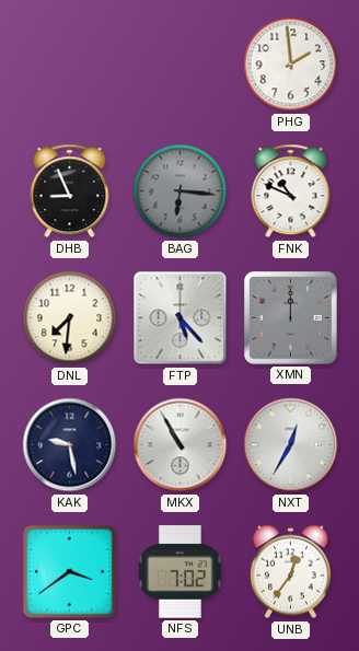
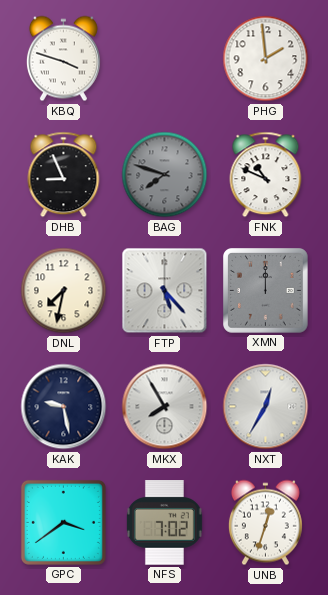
KBQ: none -> 3:48 (63, 59)
BAG: 6:16 -> 7:48 (165, 175)
DNL: 7:31 -> 7:32 (64, 291)
MKX: 10:55 -> 7:55 (165, 407)
UNB: 12:36 -> 12:33 (265, 523)
